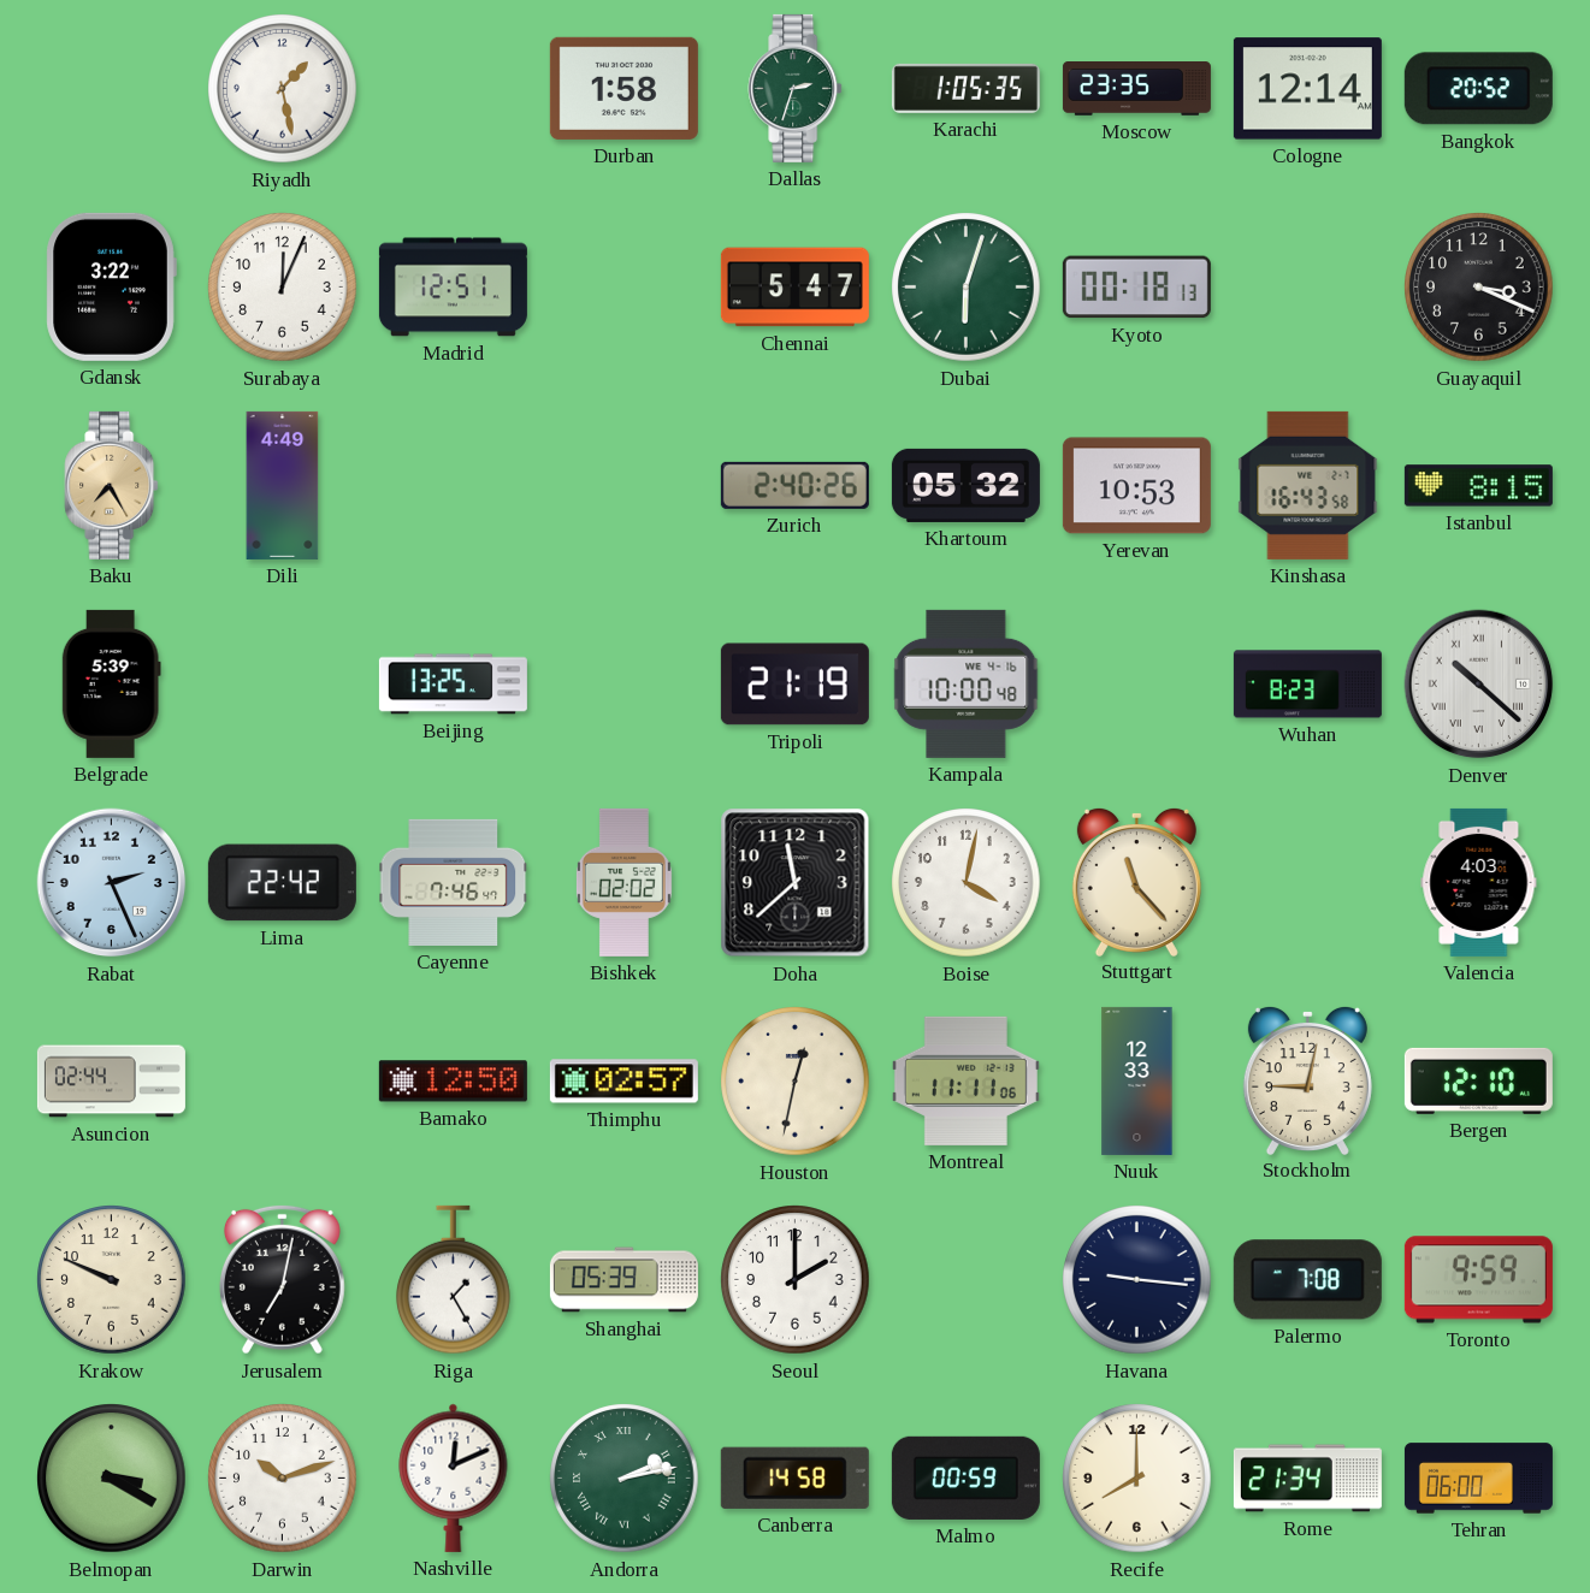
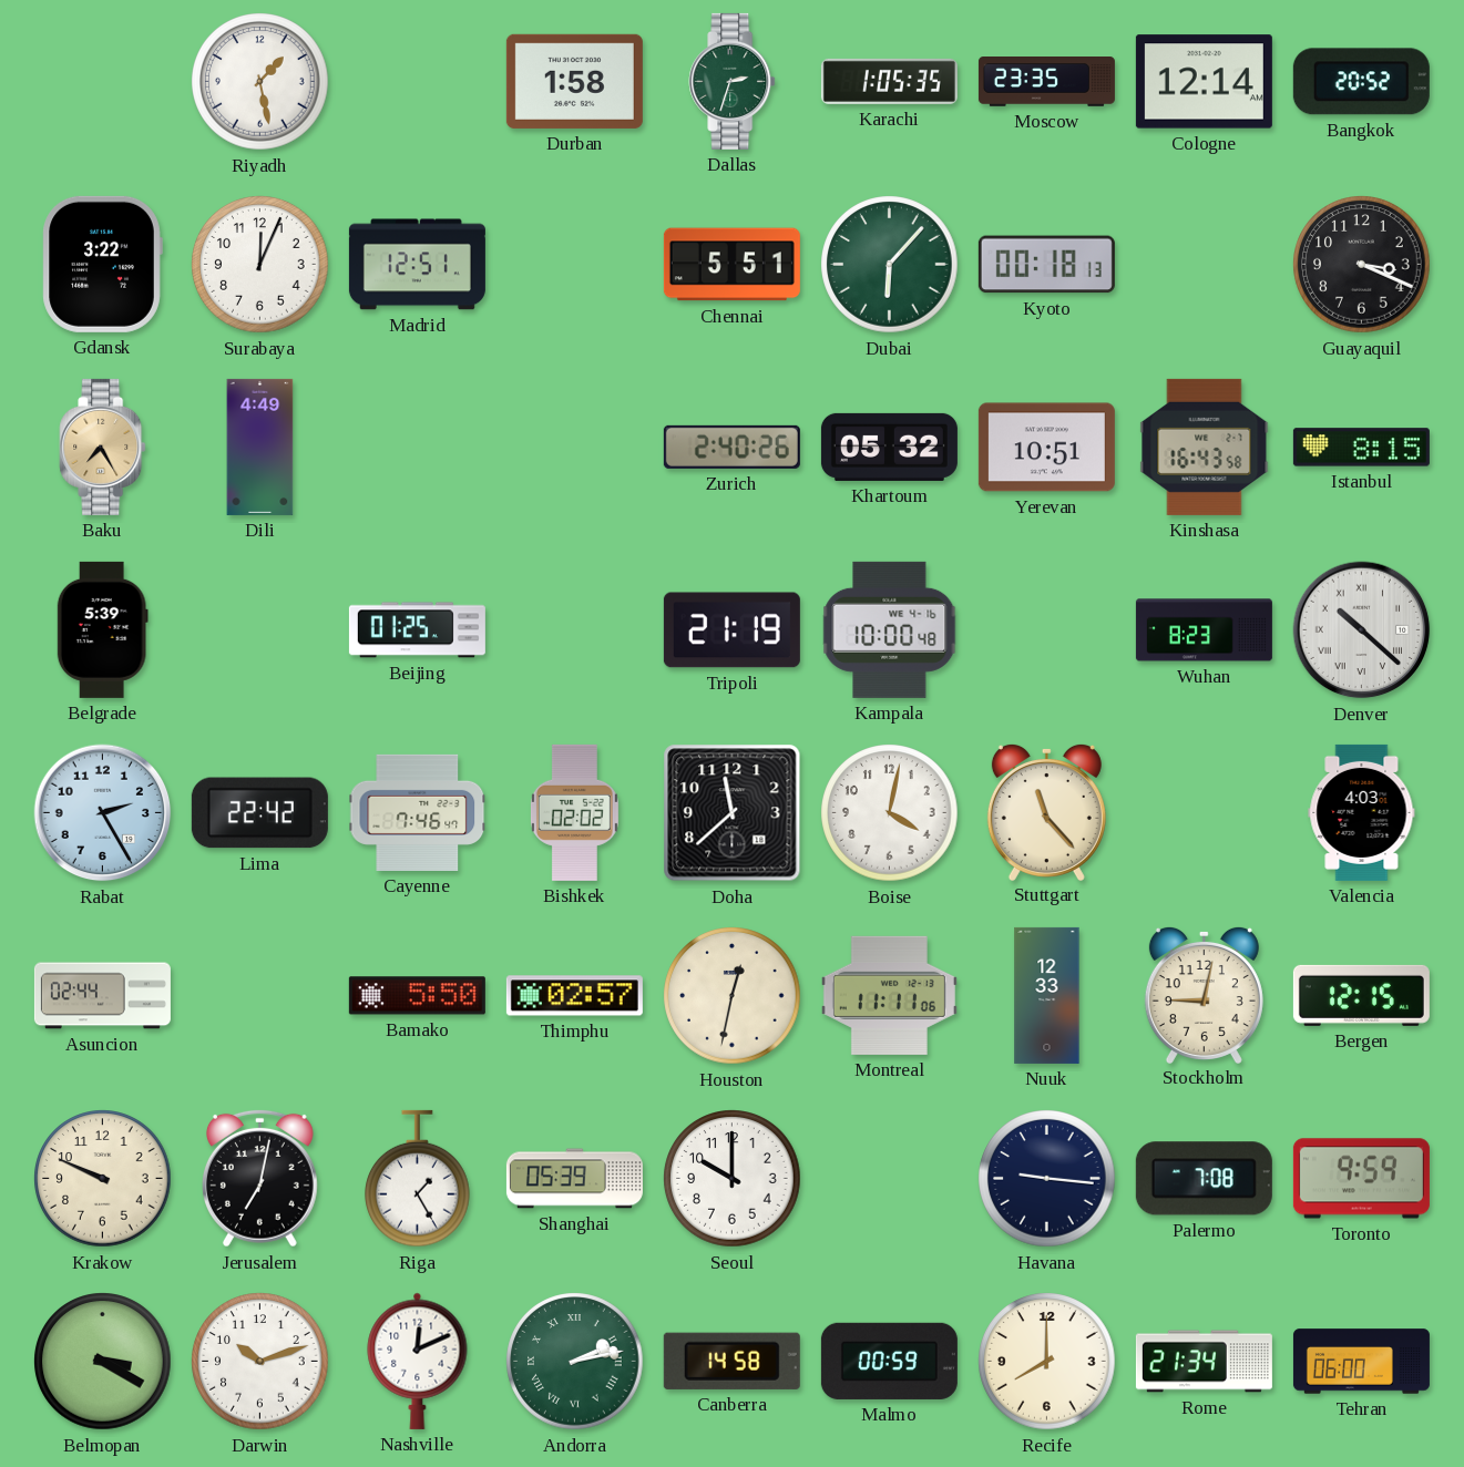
Chennai: 5:47 -> 5:51 (731, 265)
Dubai: 6:03 -> 6:07 (890, 265)
Yerevan: 10:53 -> 10:51 (1046, 448)
Beijing: 13:25 -> 01:25 (417, 630)
Rabat: 2:26 -> 2:25 (103, 813)
Bamako: 12:50 -> 5:50 (417, 996)
Bergen: 12:10 -> 12:15 (1361, 995)
Seoul: 2:00 -> 10:00 (733, 1179)
